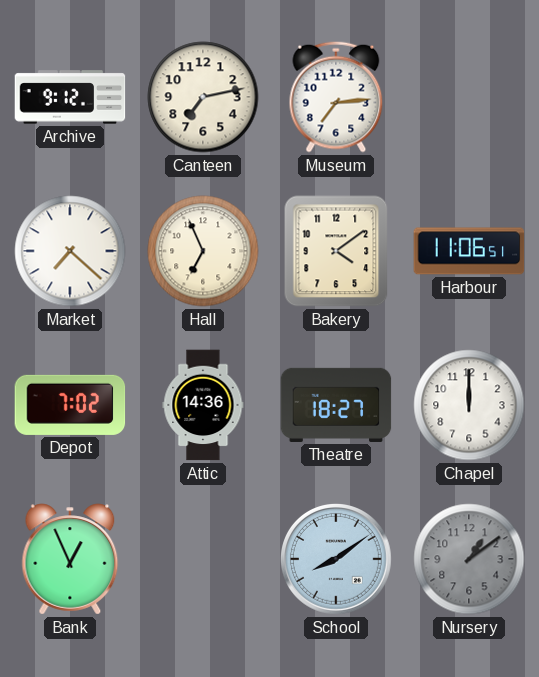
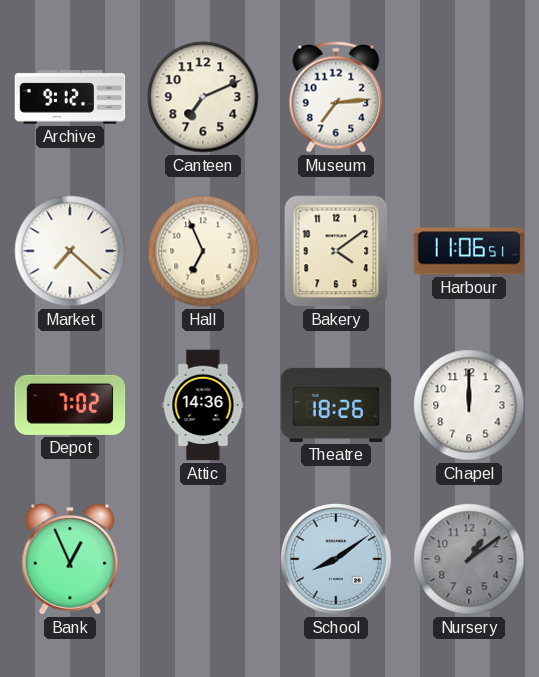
Canteen: 7:13 -> 7:11 (203, 97)
Theatre: 18:27 -> 18:26 (336, 405)
